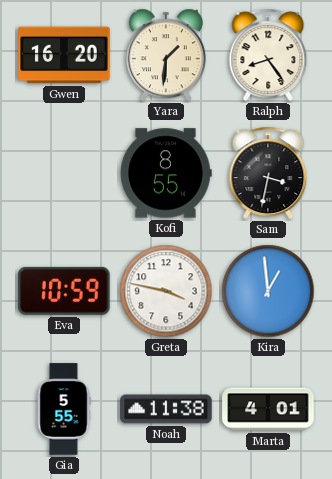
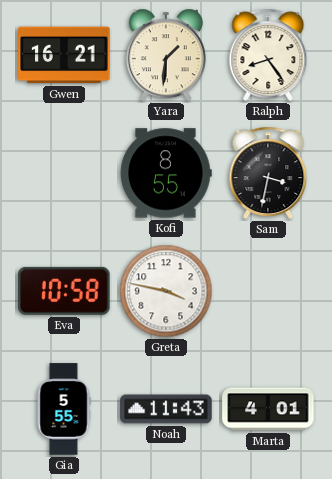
Gwen: 16:20 -> 16:21 (64, 55)
Eva: 10:59 -> 10:58 (64, 291)
Kira: 12:59 -> none (268, 291)
Noah: 11:38 -> 11:43 (166, 409)
